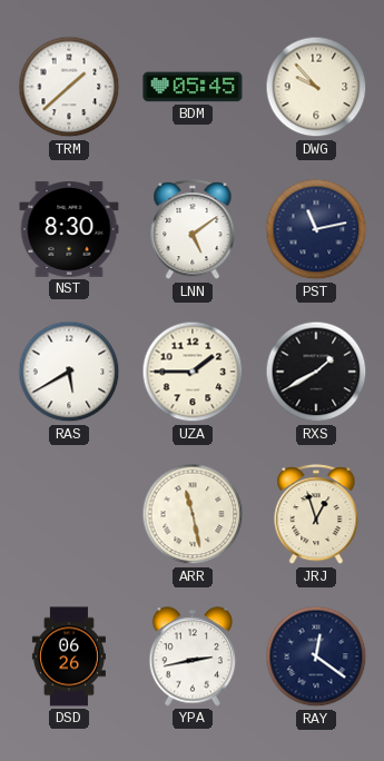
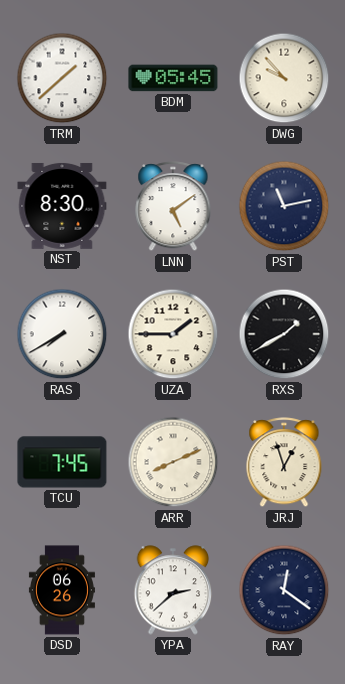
RAS: 5:40 -> 7:40 (62, 334)
TCU: none -> 7:45 (62, 462)
ARR: 11:28 -> 8:11 (173, 462)
YPA: 2:43 -> 2:38 (173, 590)
